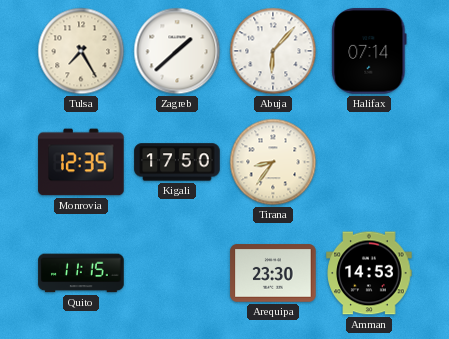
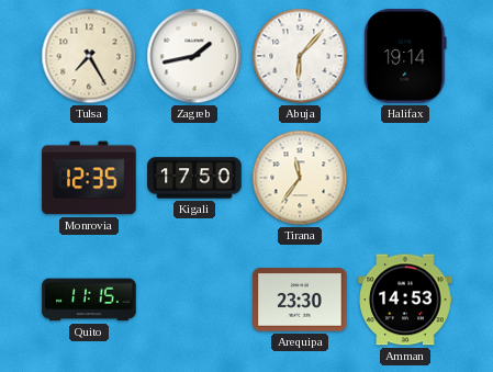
Zagreb: 1:38 -> 1:43 (194, 56)
Halifax: 07:14 -> 19:14 (405, 56)
Tirana: 8:36 -> 11:36 (300, 178)
